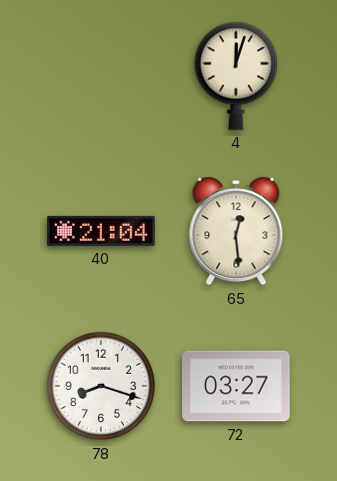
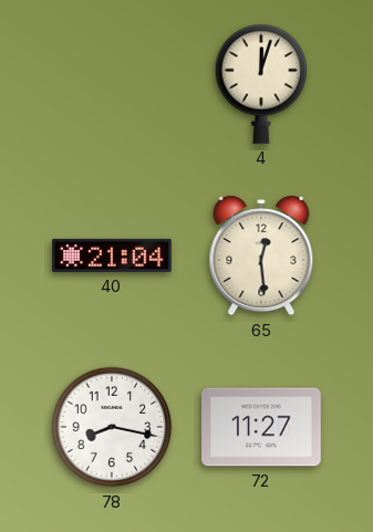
78: 8:18 -> 8:17 (112, 427)
72: 03:27 -> 11:27 (261, 427)
